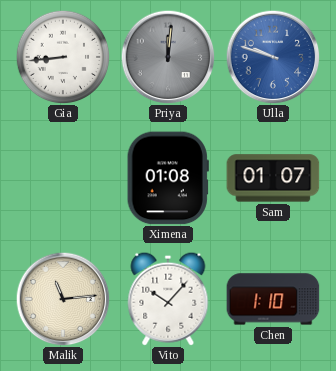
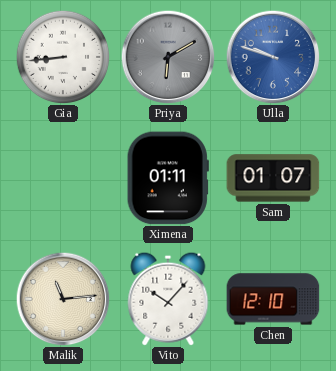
Priya: 12:01 -> 6:10 (168, 57)
Ximena: 01:08 -> 01:11 (168, 178)
Chen: 1:10 -> 12:10 (273, 299)
